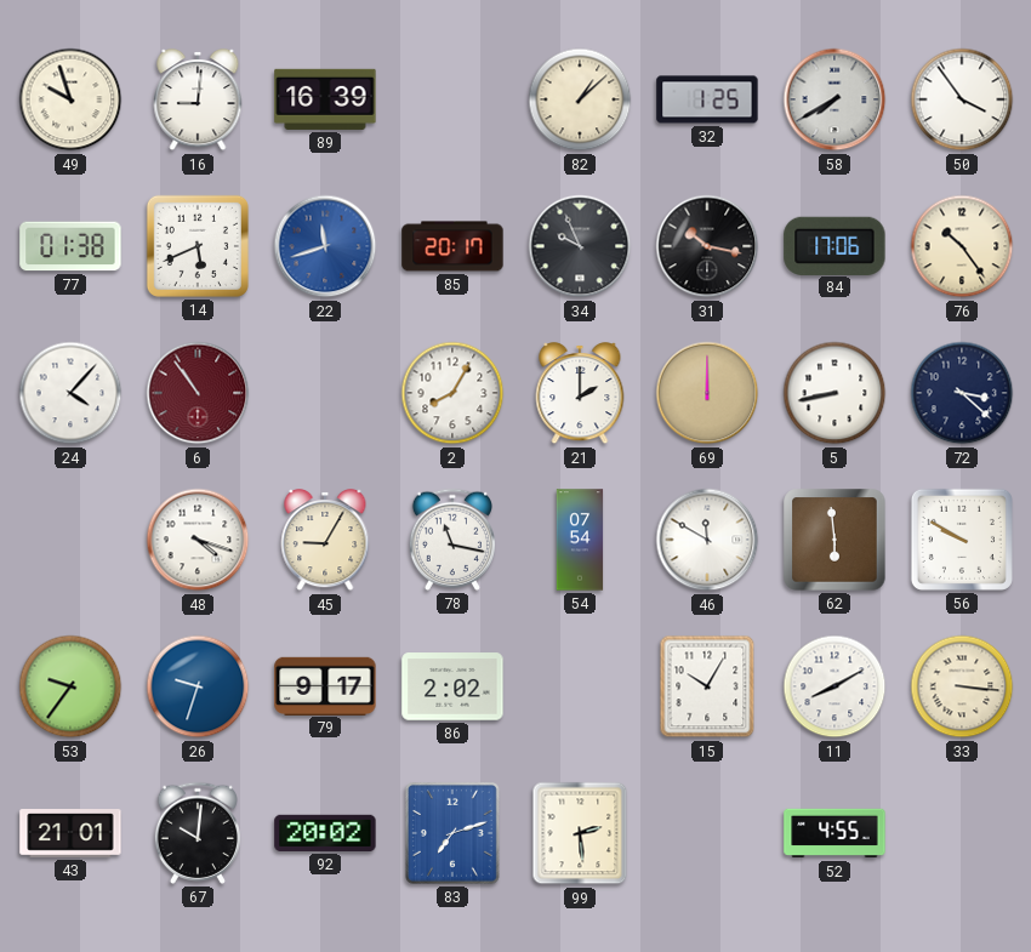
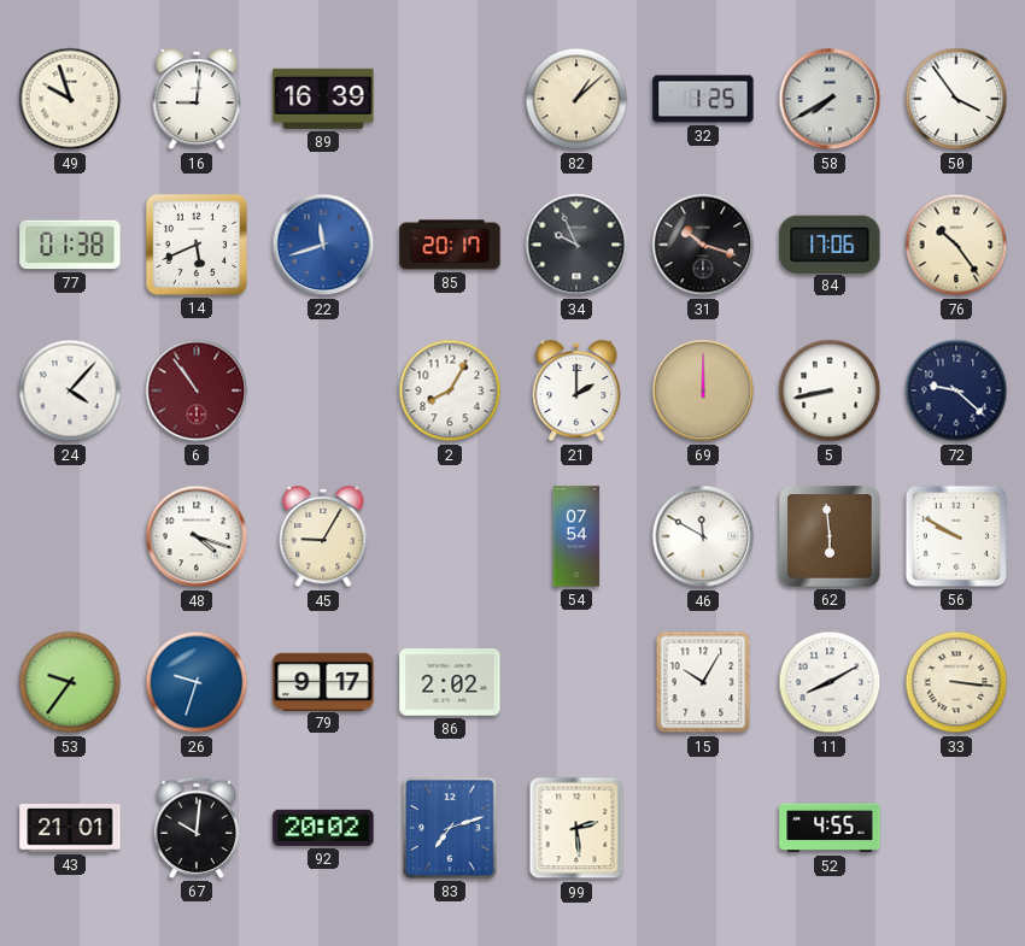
31: 10:17 -> 10:18 (703, 245)
72: 3:22 -> 9:22 (956, 390)
78: 11:17 -> none (451, 540)
